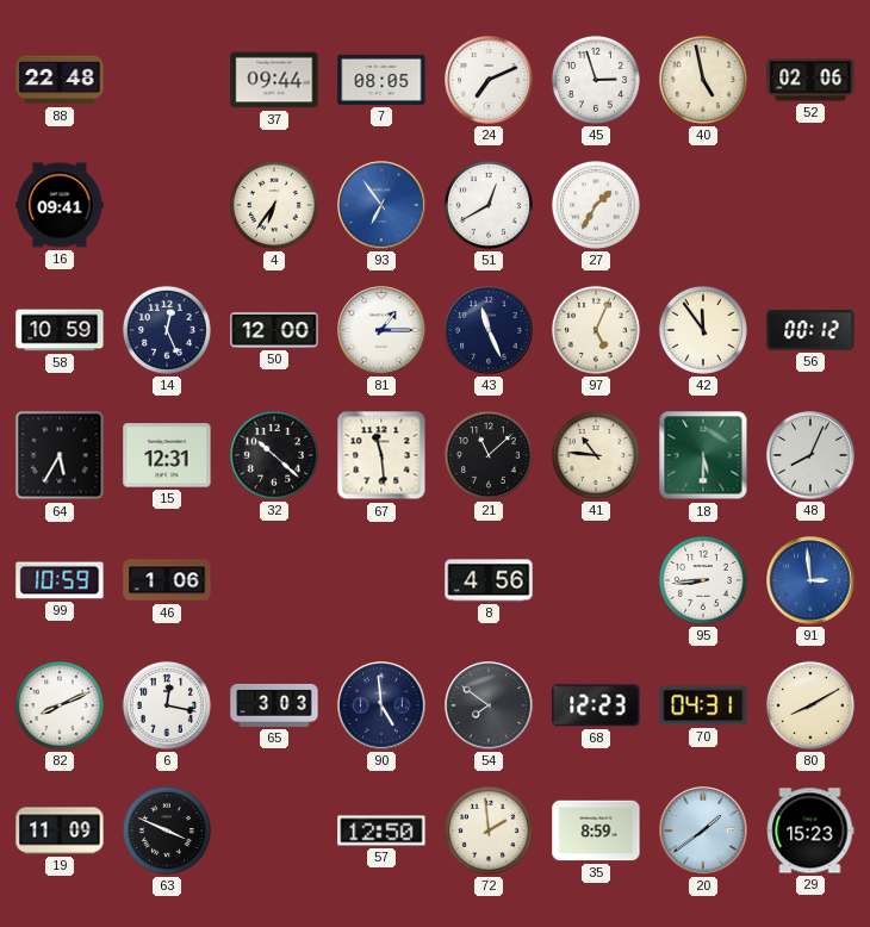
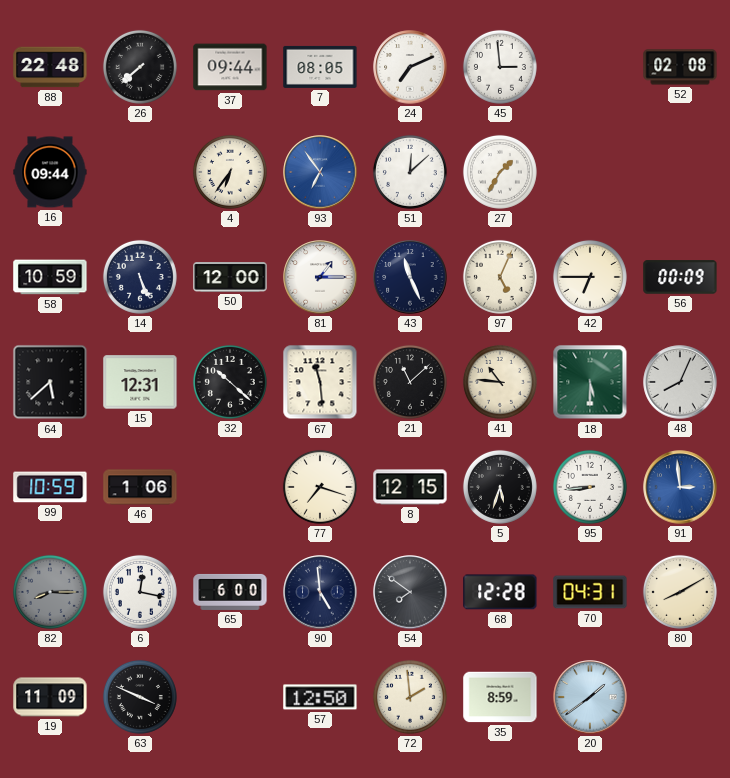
26: none -> 7:38 (140, 67)
45: 2:57 -> 2:59 (500, 67)
40: 4:58 -> none (703, 80)
52: 02:06 -> 02:08 (680, 67)
16: 09:41 -> 09:44 (50, 172)
51: 12:40 -> 12:08 (410, 172)
14: 12:26 -> 5:26 (140, 277)
42: 11:54 -> 6:45 (590, 277)
56: 00:12 -> 00:09 (680, 277)
64: 5:35 -> 5:38 (50, 382)
77: none -> 7:18 (320, 487)
8: 4:56 -> 12:15 (410, 487)
5: none -> 5:33 (500, 487)
82: 8:11 -> 8:15 (50, 592)
82 dial: white -> grey (50, 592)
65: 3:03 -> 6:00 (230, 592)
68: 12:23 -> 12:28 (500, 592)
29: 15:23 -> none (810, 830)
